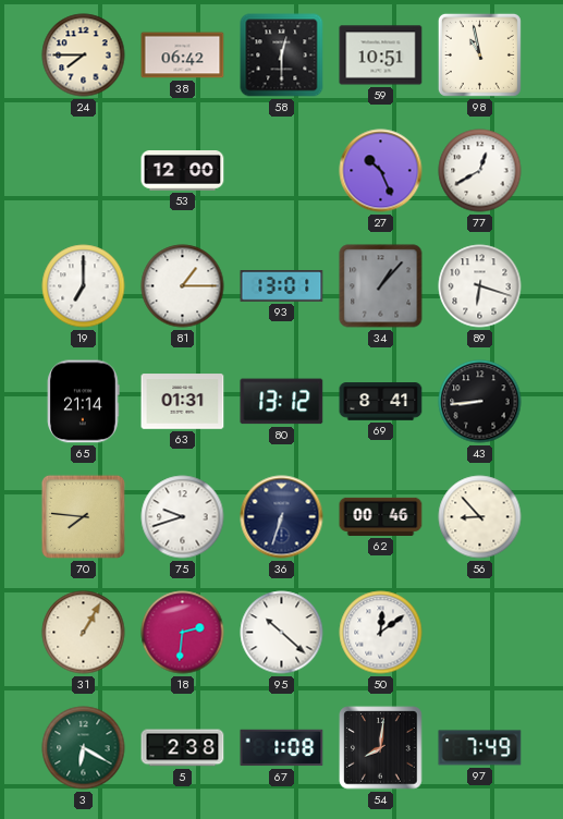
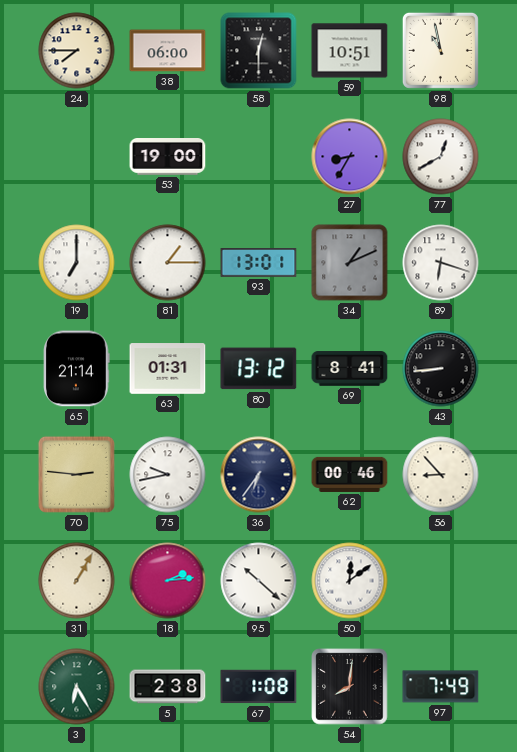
38: 06:42 -> 06:00 (168, 51)
53: 12:00 -> 19:00 (168, 157)
27: 10:26 -> 8:35 (350, 157)
34: 1:07 -> 1:11 (350, 263)
70: 7:46 -> 2:46 (76, 474)
75: 9:42 -> 9:43 (168, 475)
36: 6:33 -> 6:36 (259, 475)
18: 2:31 -> 2:14 (168, 581)
3: 6:20 -> 6:25 (77, 687)
